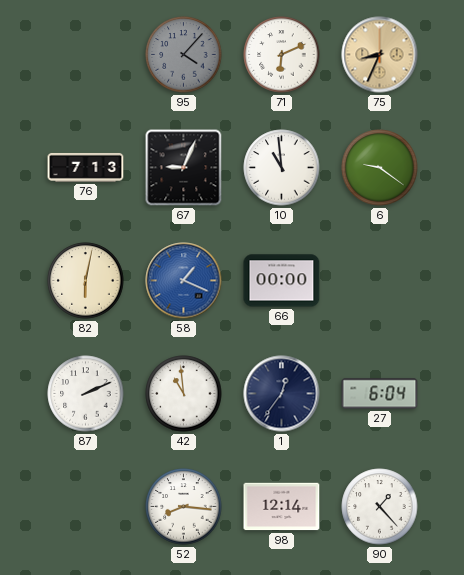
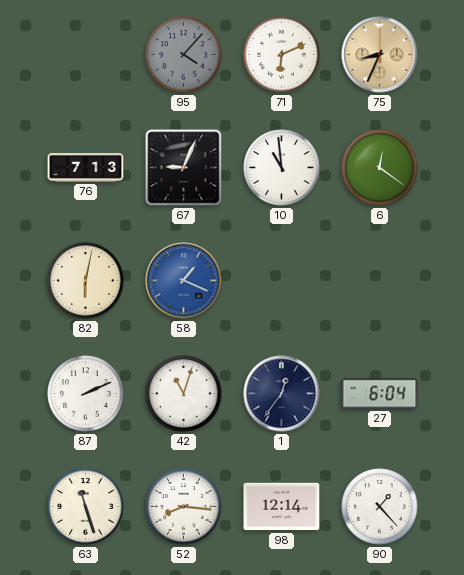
6: 9:21 -> 12:21 (380, 168)
66: 00:00 -> none (282, 281)
42: 10:59 -> 11:03 (184, 394)
63: none -> 11:27 (86, 507)
